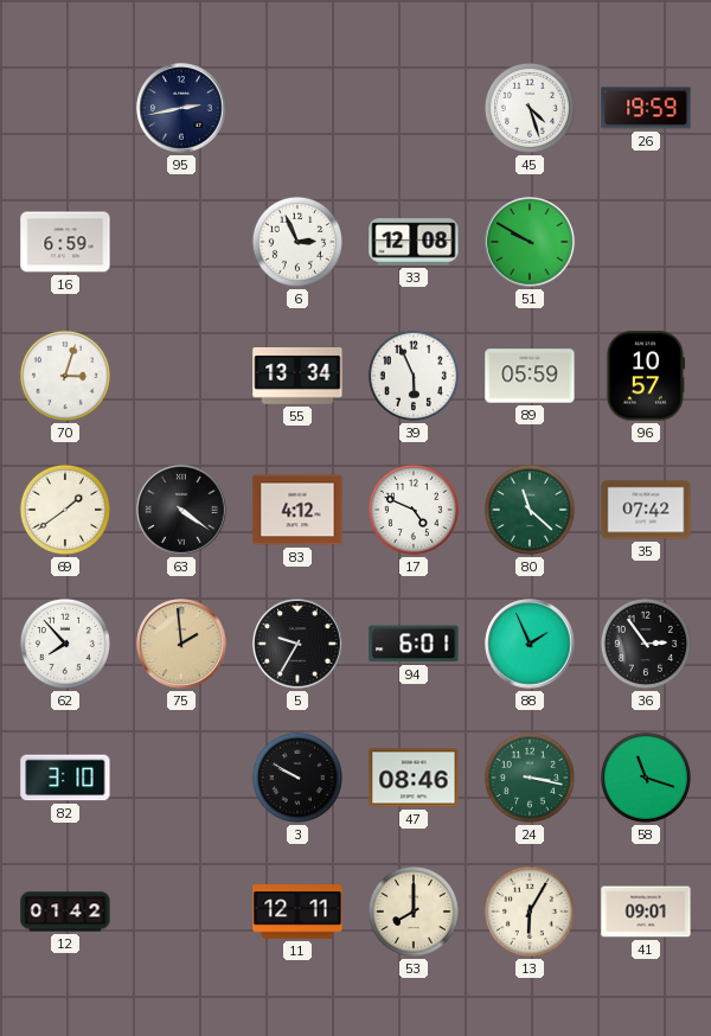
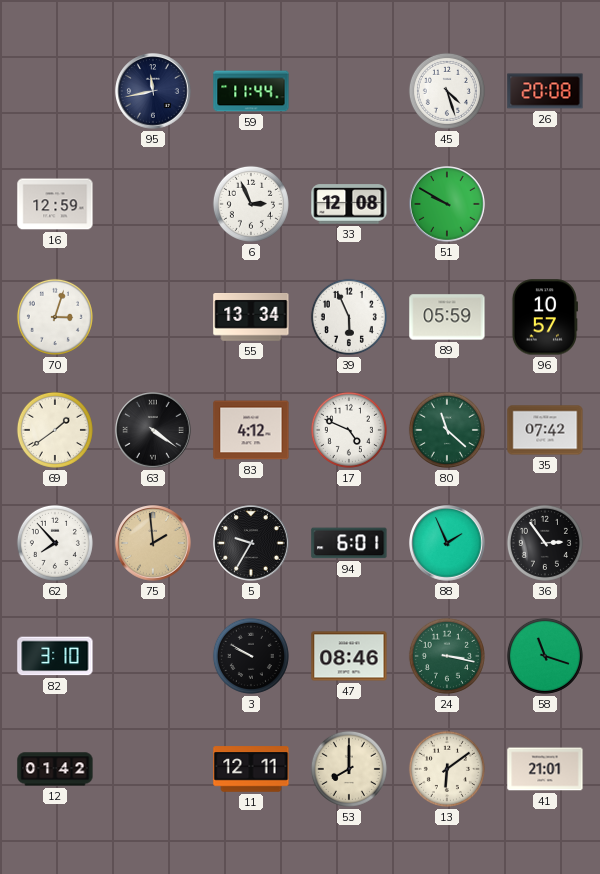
95: 2:43 -> 11:43 (153, 91)
59: none -> 11:44 (251, 91)
26: 19:59 -> 20:08 (545, 91)
16: 6:59 -> 12:59 (55, 204)
13: 6:05 -> 6:09 (447, 769)
41: 09:01 -> 21:01 (545, 769)
